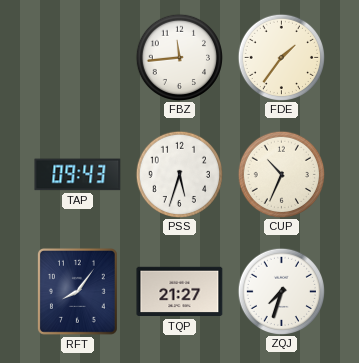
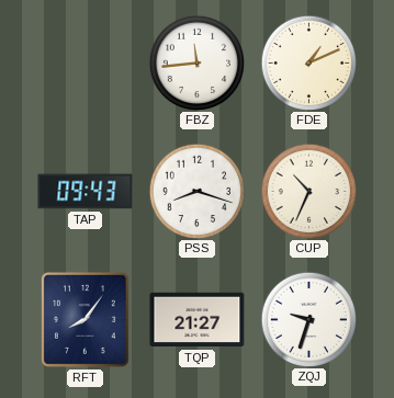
FDE: 1:36 -> 1:11 (308, 62)
PSS: 5:33 -> 8:18 (196, 191)
ZQJ: 7:33 -> 9:33 (308, 319)
